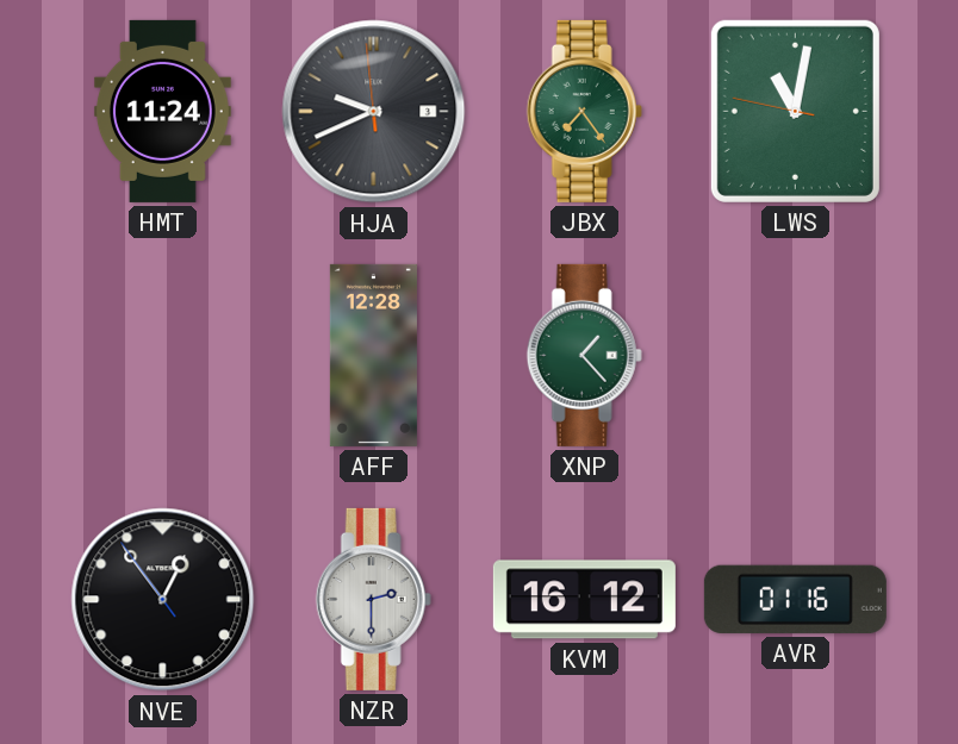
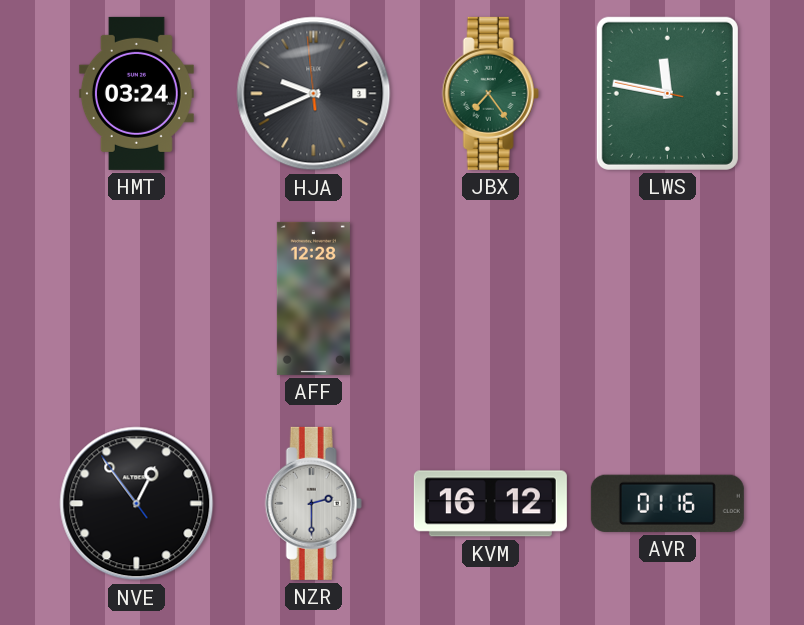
HMT: 11:24 -> 03:24 (136, 93)
LWS: 11:01 -> 11:46 (667, 93)
XNP: 1:23 -> none (584, 355)
